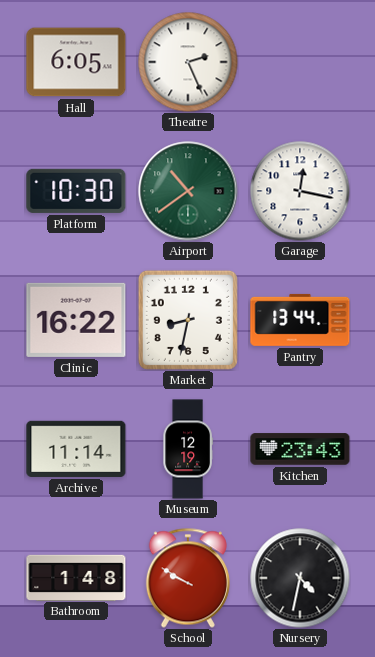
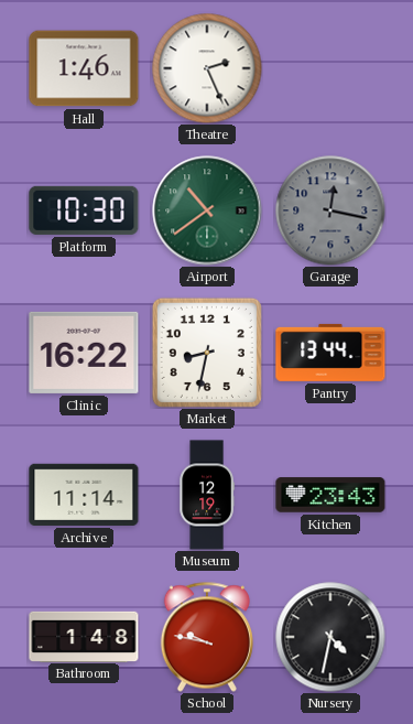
Hall: 6:05 -> 1:46 (84, 68)
Garage dial: white -> grey (330, 210)
School: 9:50 -> 9:47 (207, 637)
